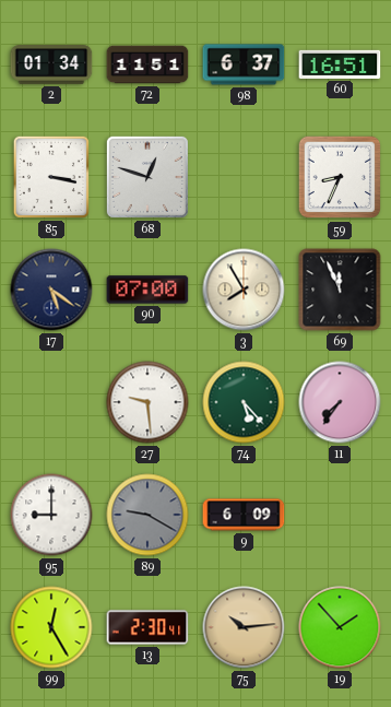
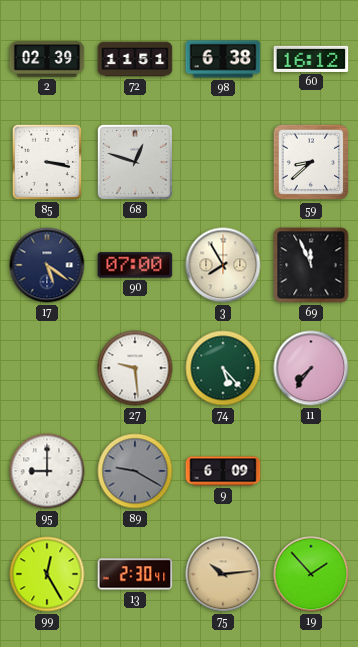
2: 01:34 -> 02:39 (47, 59)
98: 6:37 -> 6:38 (223, 59)
60: 16:51 -> 16:12 (311, 59)
59: 8:34 -> 8:38 (311, 162)
